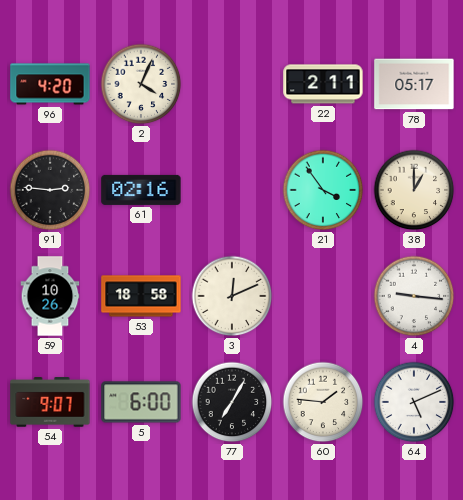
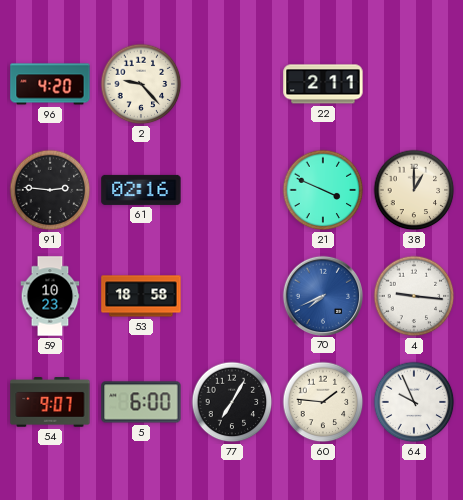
2: 4:04 -> 9:23 (141, 84)
78: 05:17 -> none (414, 84)
21: 3:54 -> 3:49 (323, 190)
59: 10:26 -> 10:23 (50, 296)
3: 12:11 -> none (232, 296)
70: none -> 7:41 (322, 295)
64: 5:11 -> 9:56 (414, 402)
